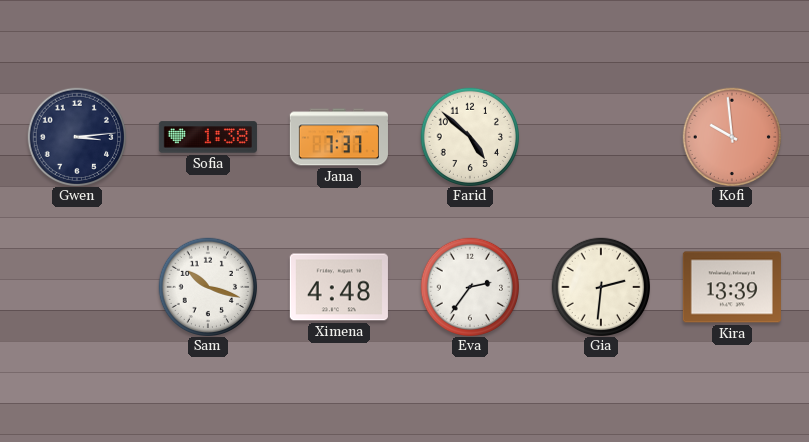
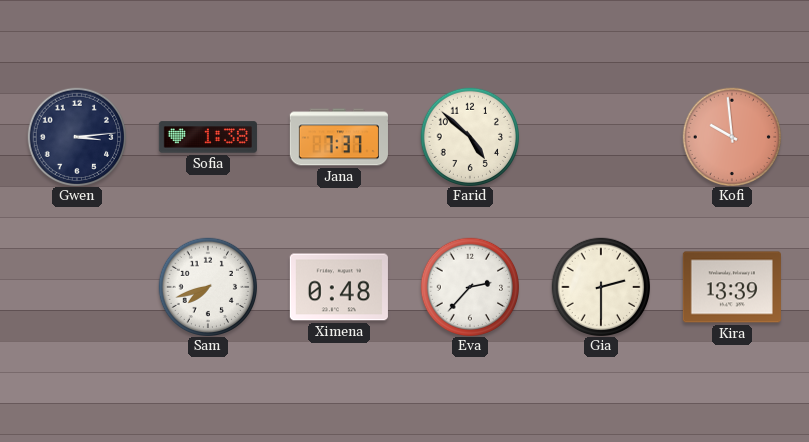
Sam: 10:18 -> 7:42 (207, 286)
Ximena: 4:48 -> 0:48 (339, 287)
Eva: 2:36 -> 2:37 (469, 286)
Gia: 2:31 -> 2:30 (600, 286)
